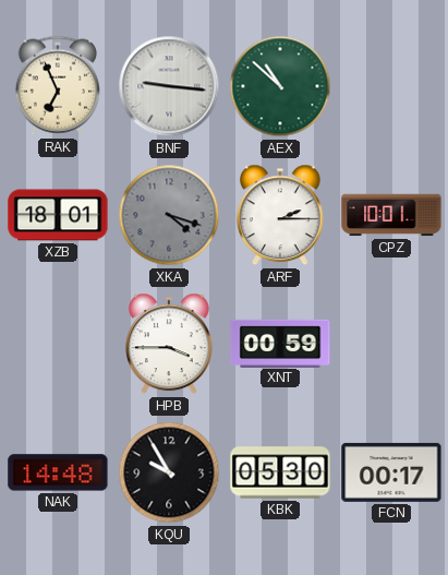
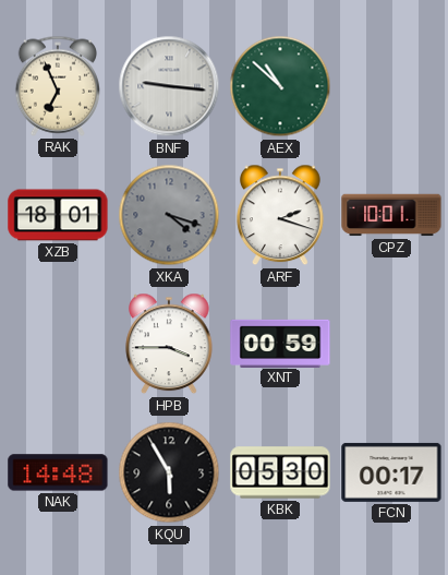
ARF: 2:15 -> 2:18 (280, 215)
KQU: 9:55 -> 5:55 (169, 472)
